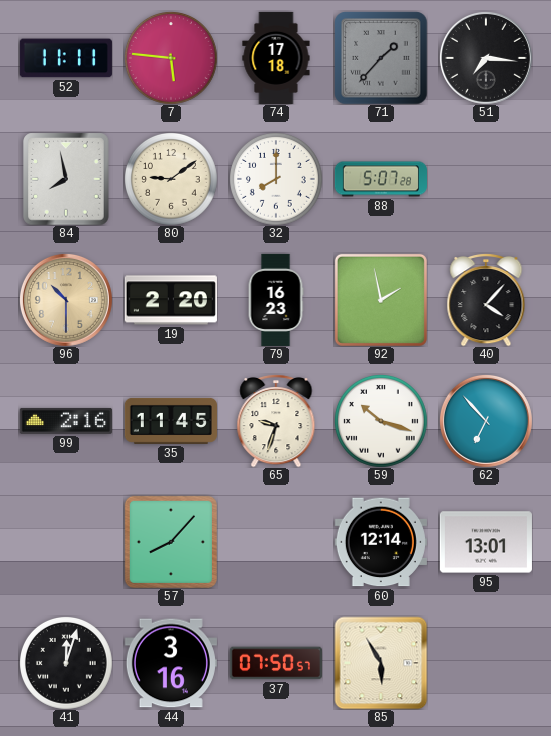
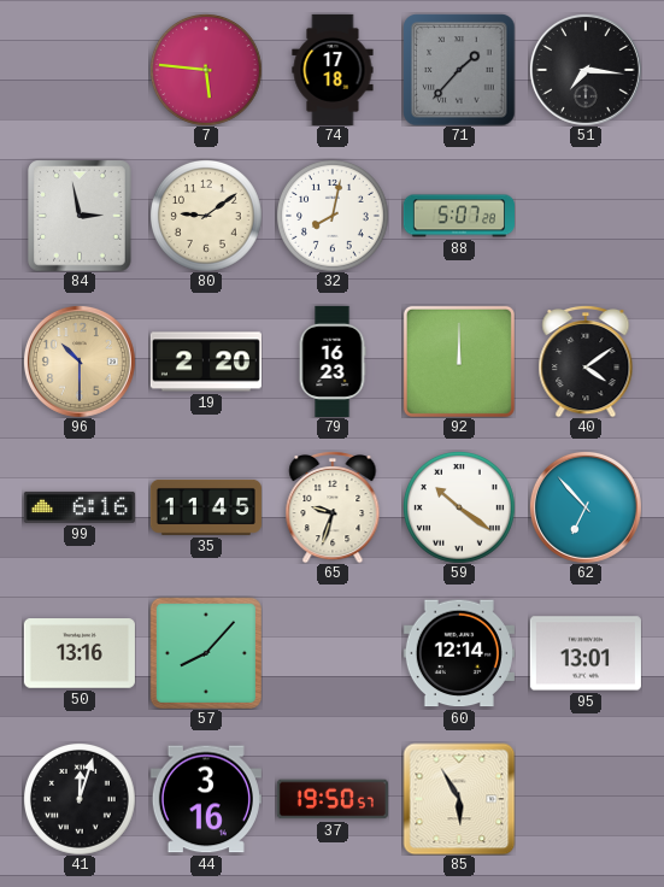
52: 11:11 -> none (66, 58)
84: 7:58 -> 2:58 (80, 216)
32: 8:00 -> 8:02 (333, 216)
92: 1:58 -> 12:00 (459, 362)
40: 4:07 -> 4:09 (586, 362)
99: 2:16 -> 6:16 (80, 507)
59: 10:18 -> 10:21 (459, 507)
50: none -> 13:16 (80, 653)
37: 07:50 -> 19:50 (333, 799)
